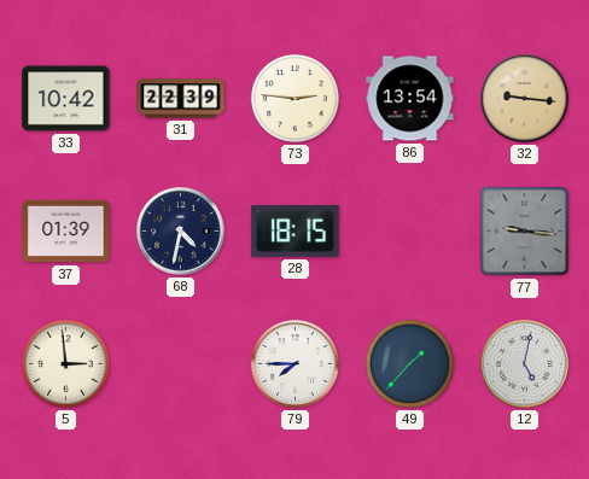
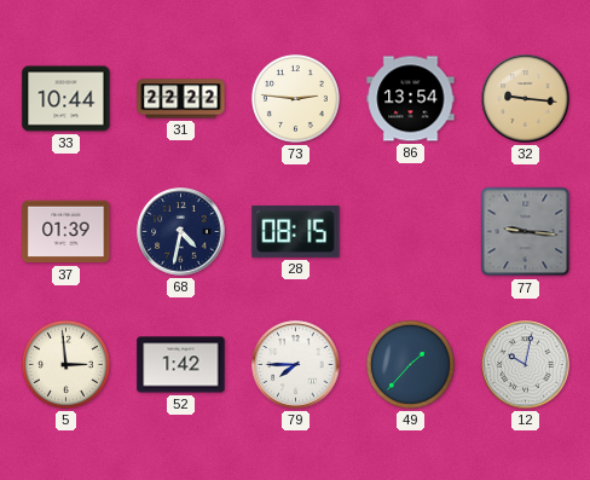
33: 10:42 -> 10:44 (66, 99)
31: 22:39 -> 22:22 (181, 99)
28: 18:15 -> 08:15 (296, 232)
52: none -> 1:42 (181, 365)
12: 5:02 -> 10:02 (526, 365)
